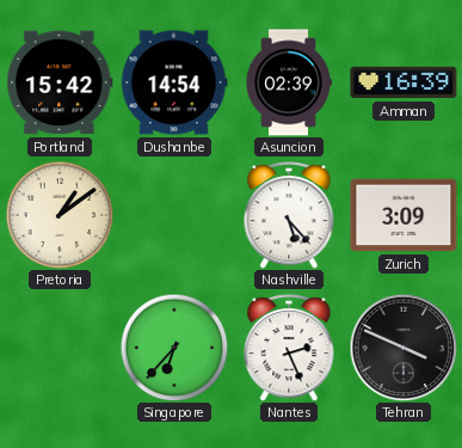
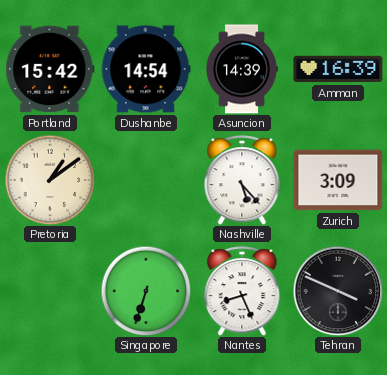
Asuncion: 02:39 -> 14:39 (242, 69)
Singapore: 6:37 -> 6:33 (146, 291)
Nantes: 2:26 -> 8:26 (242, 291)
